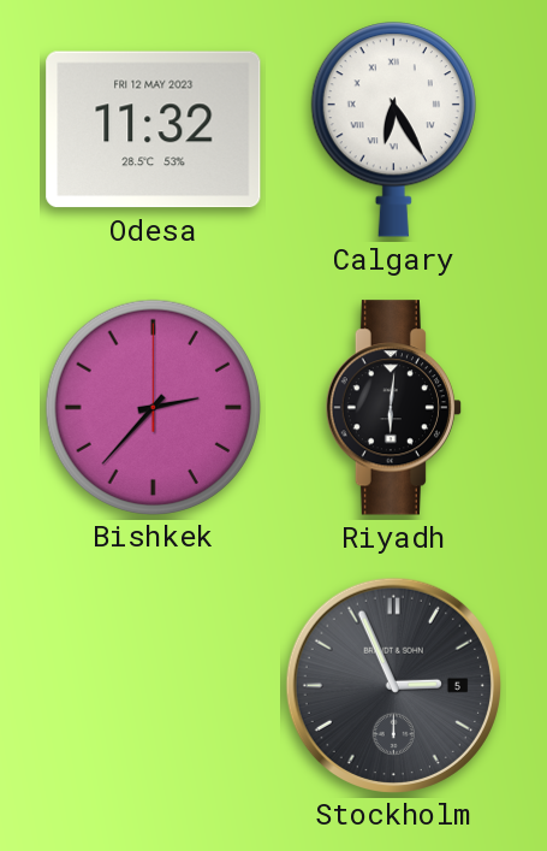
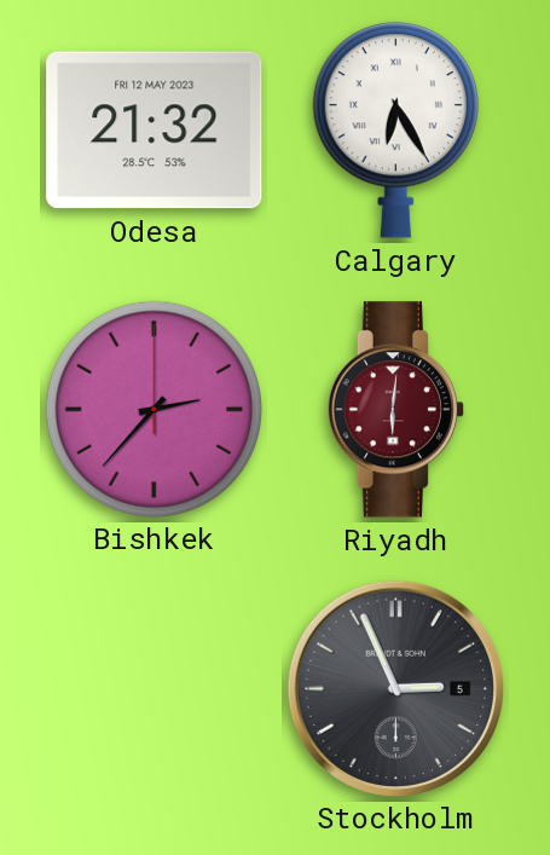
Odesa: 11:32 -> 21:32 (155, 131)
Riyadh dial: black -> burgundy (395, 410)
